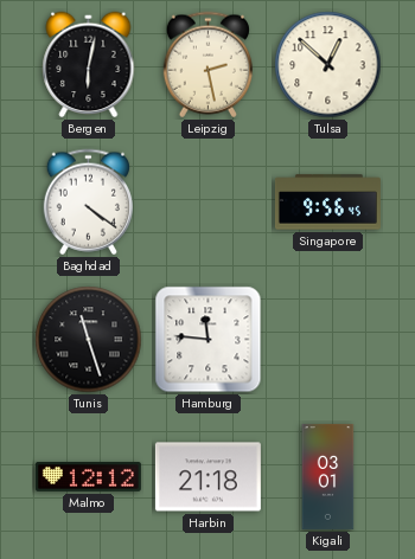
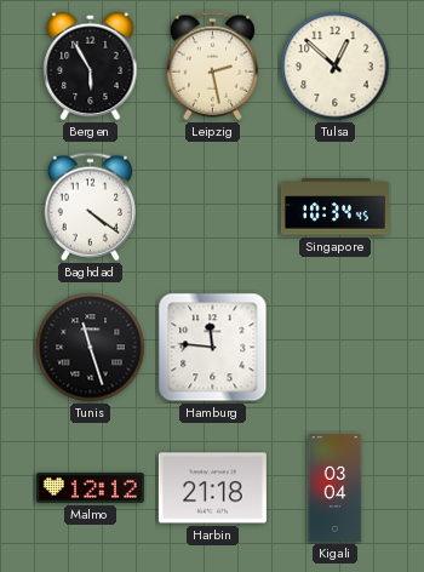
Bergen: 6:02 -> 5:55 (91, 67)
Singapore: 9:56 -> 10:34 (334, 207)
Kigali: 03:01 -> 03:04 (336, 487)
